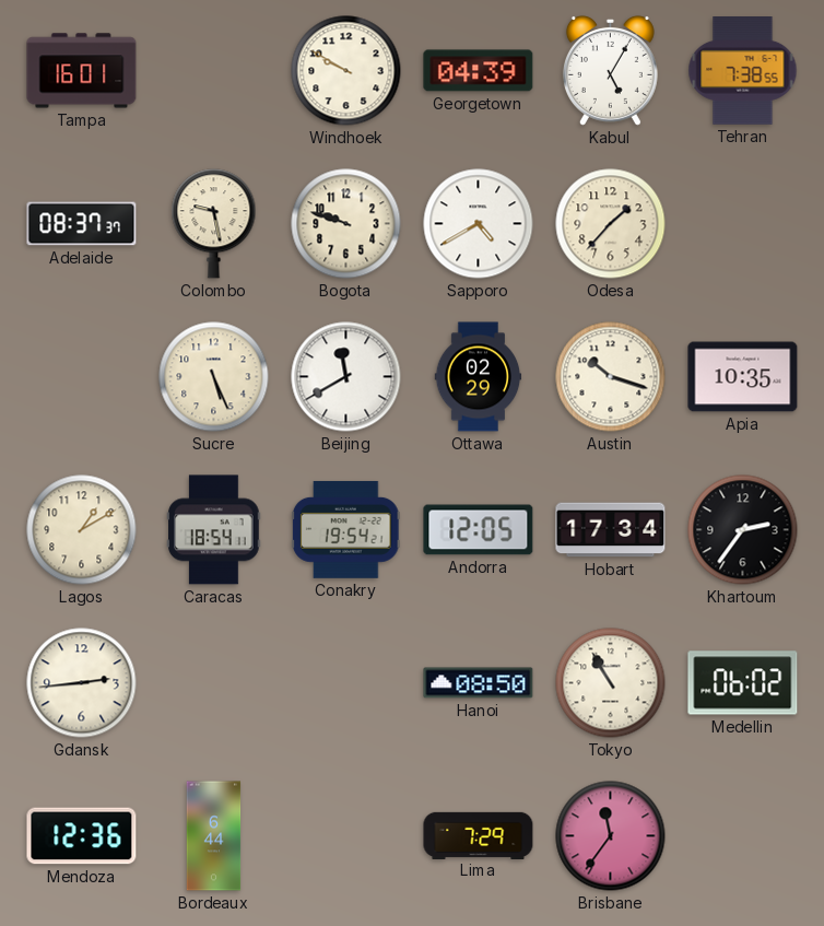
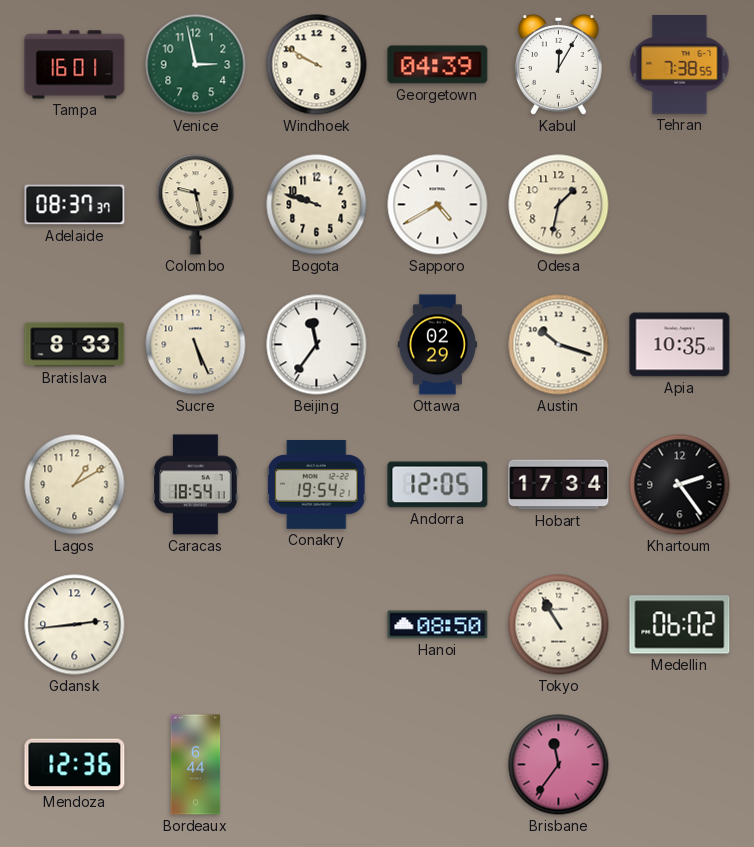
Venice: none -> 2:58 (196, 65)
Kabul: 5:05 -> 12:05 (558, 64)
Odesa: 1:37 -> 1:32 (559, 205)
Bratislava: none -> 8:33 (75, 345)
Beijing: 11:40 -> 11:36 (317, 345)
Khartoum: 2:36 -> 2:24 (680, 485)
Lima: 7:29 -> none (479, 835)
